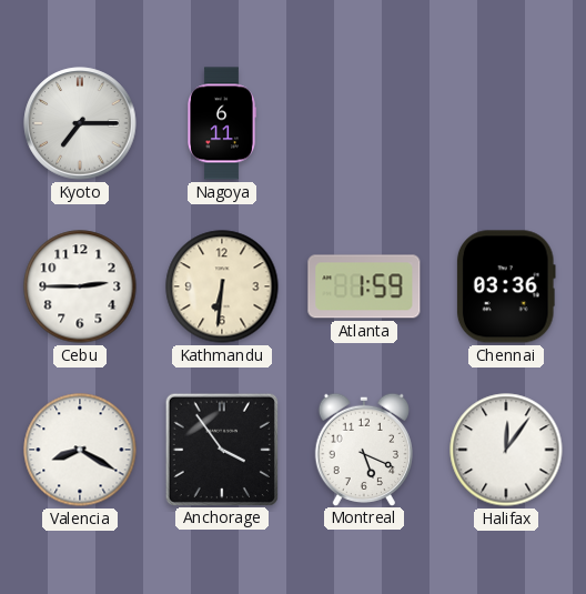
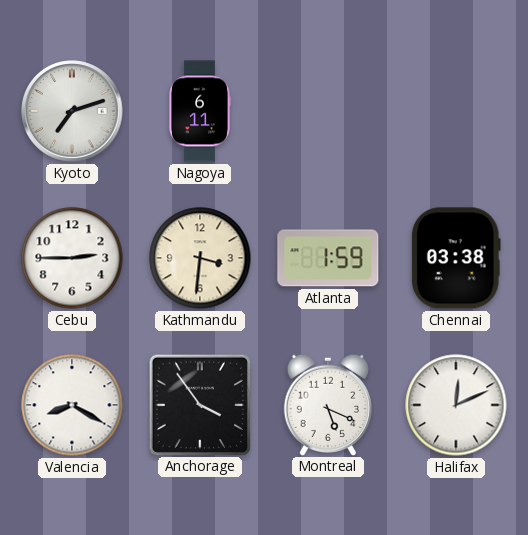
Kyoto: 7:15 -> 7:12 (72, 111)
Kathmandu: 6:31 -> 3:31 (200, 258)
Chennai: 03:36 -> 03:38 (456, 258)
Halifax: 12:06 -> 12:11 (456, 405)
